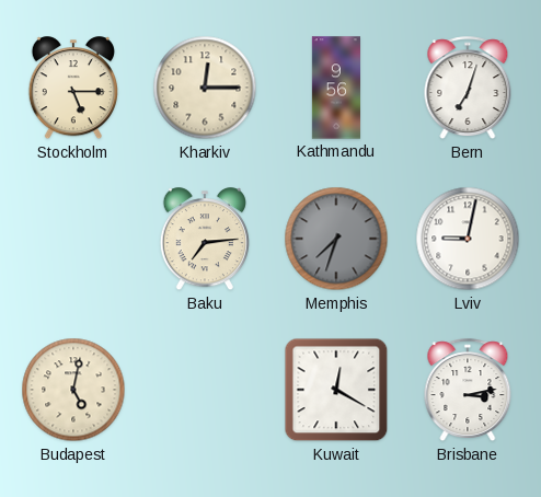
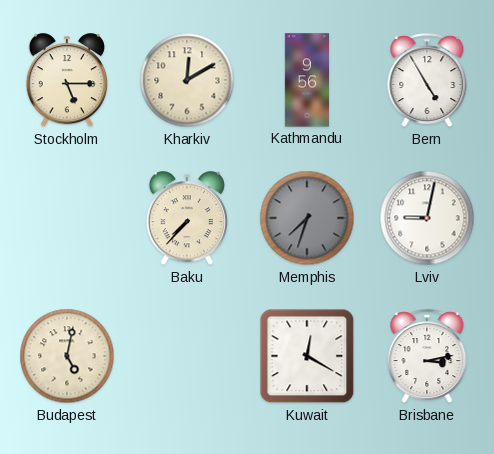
Kharkiv: 12:15 -> 12:10 (187, 80)
Bern: 7:03 -> 4:55 (427, 81)
Baku: 7:14 -> 7:37 (187, 219)
